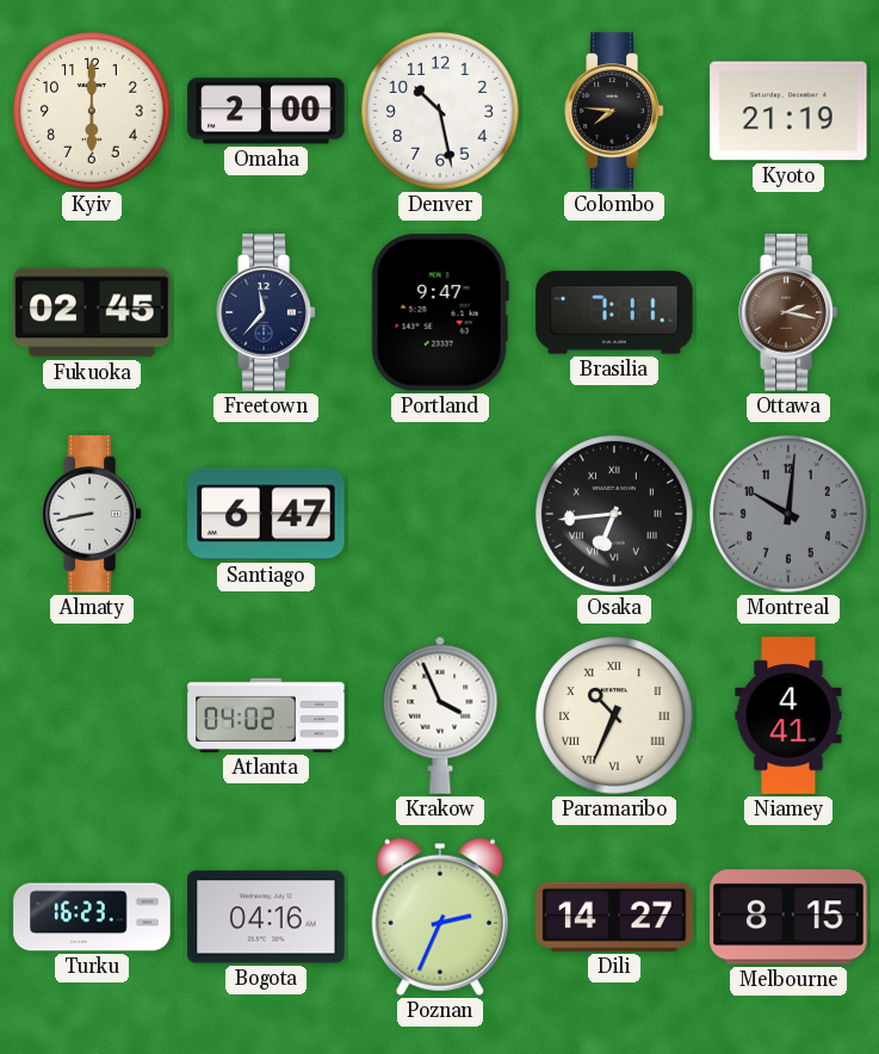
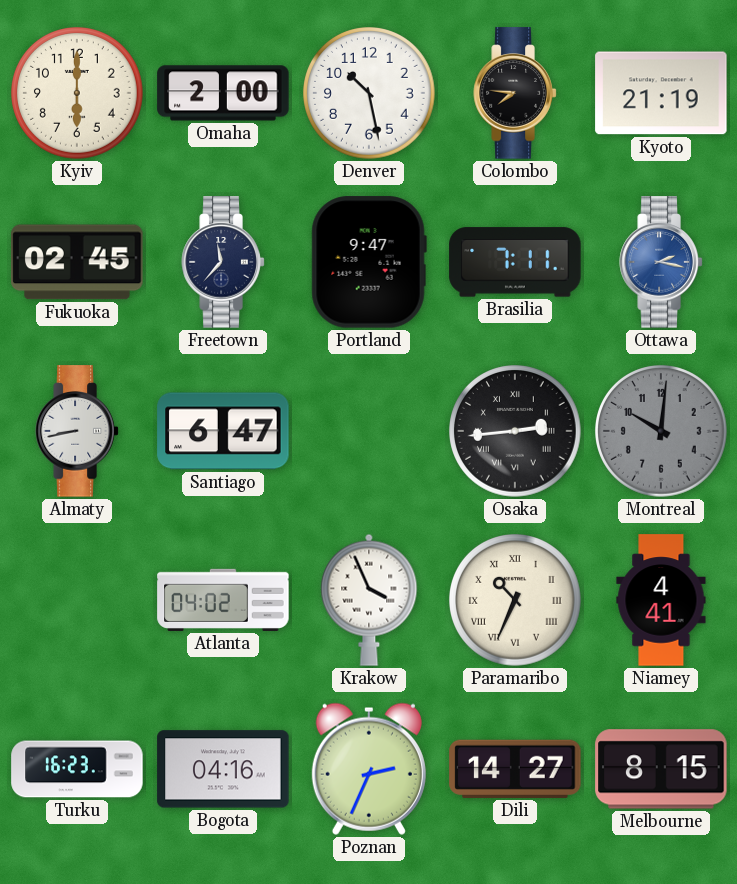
Ottawa dial: brown -> blue (661, 262)
Osaka: 6:44 -> 2:44 (516, 432)
